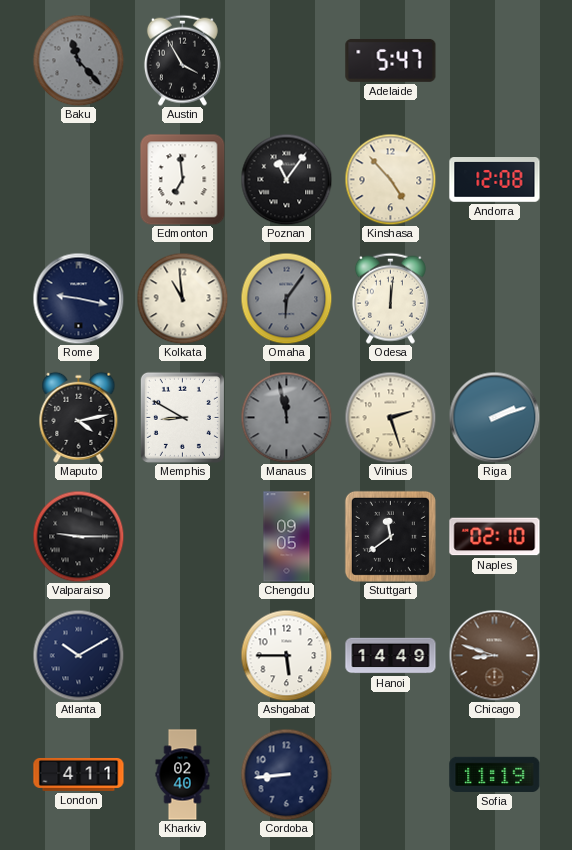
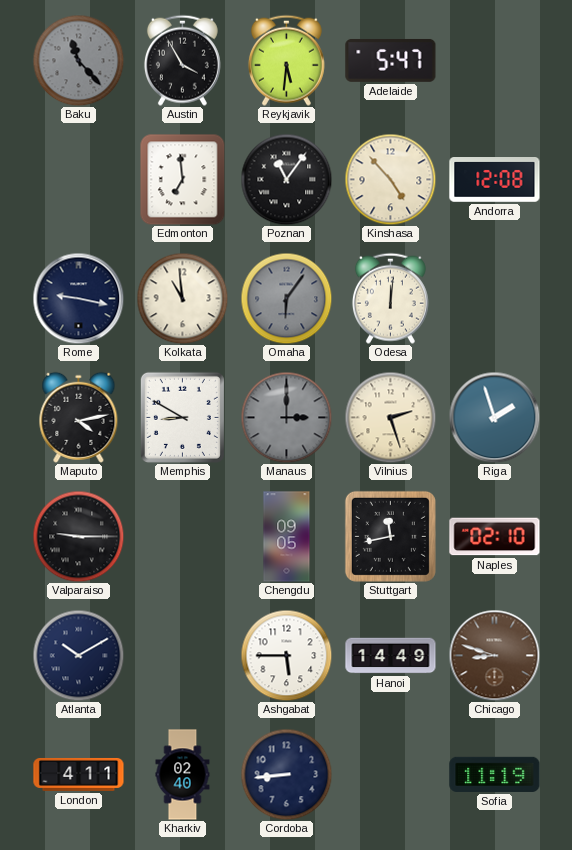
Reykjavik: none -> 5:31 (286, 60)
Manaus: 11:58 -> 3:00 (286, 417)
Riga: 2:12 -> 1:57 (494, 417)
Stuttgart: 11:39 -> 11:43 (390, 536)
